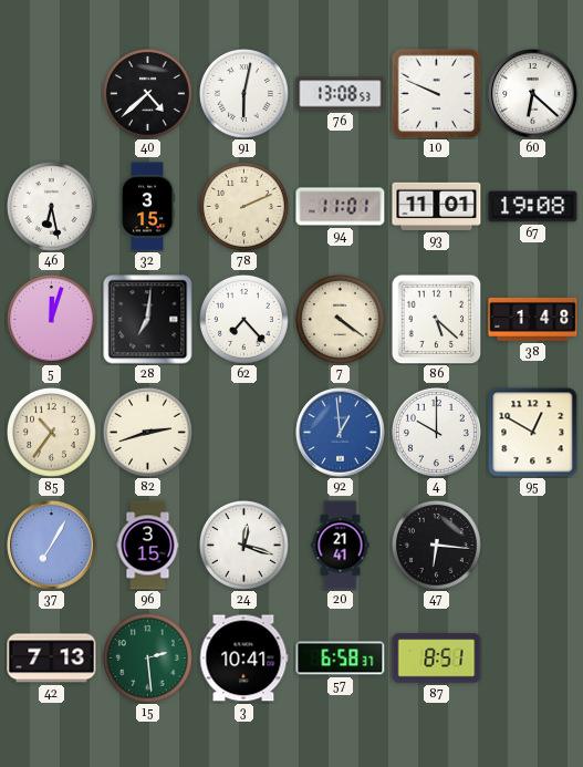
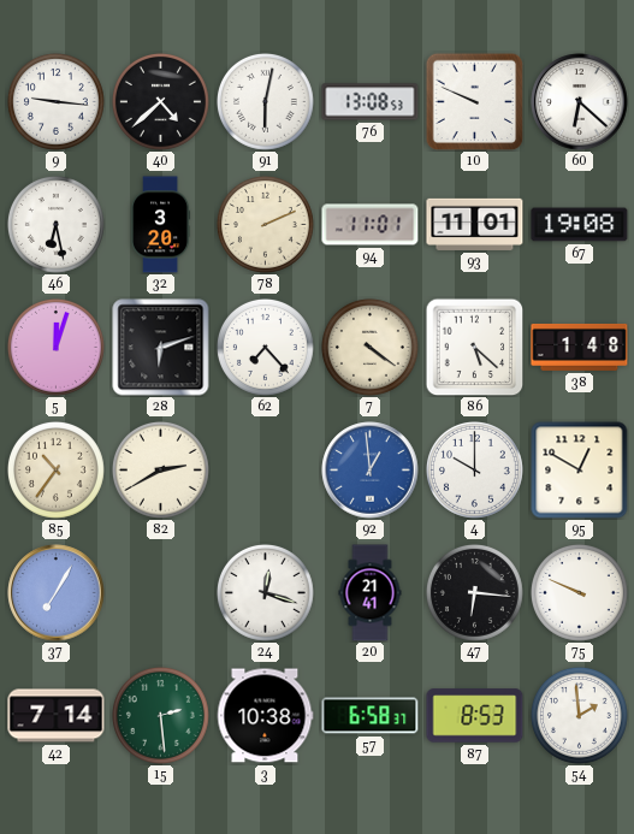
9: none -> 9:16 (55, 101)
32: 3:15 -> 3:20 (161, 225)
28: 7:01 -> 6:12 (161, 348)
82: 2:42 -> 2:40 (160, 469)
96: 3:15 -> none (148, 546)
75: none -> 9:49 (579, 592)
42: 7:13 -> 7:14 (57, 716)
3: 10:41 -> 10:38 (265, 716)
87: 8:51 -> 8:53 (475, 716)
54: none -> 1:59 (579, 715)
